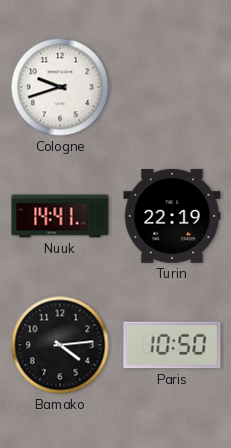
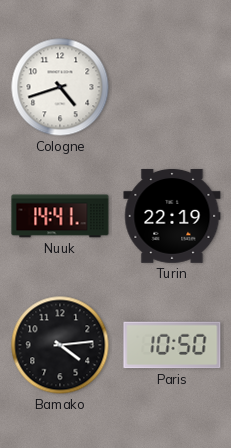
Cologne: 9:42 -> 4:42 (60, 87)
